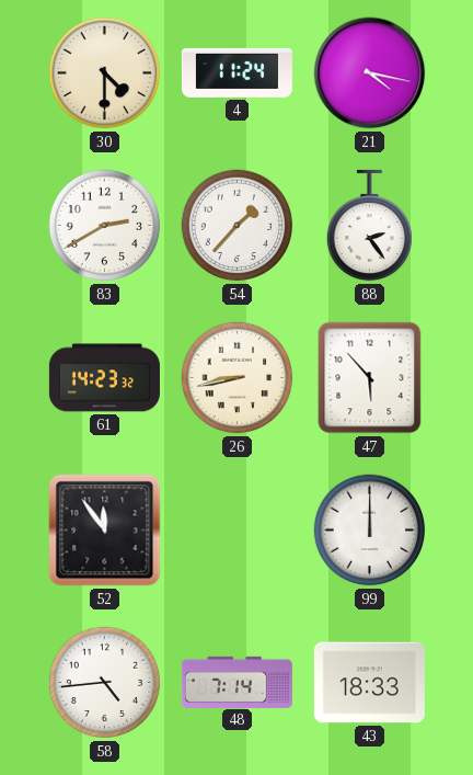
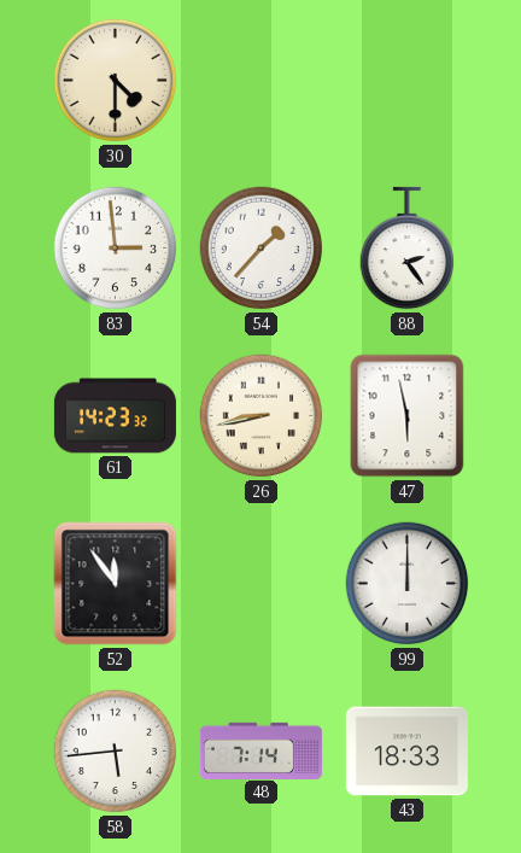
4: 11:24 -> none (236, 72)
21: 4:17 -> none (370, 73)
83: 2:40 -> 2:59 (116, 249)
47: 5:53 -> 5:58 (408, 416)
58: 4:44 -> 5:44 (116, 752)
